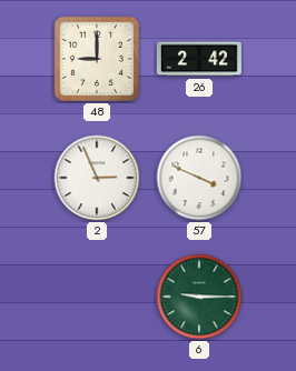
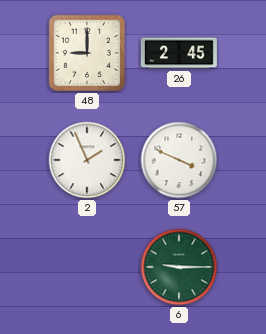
26: 2:42 -> 2:45 (179, 53)
2: 2:56 -> 1:56 (87, 160)
